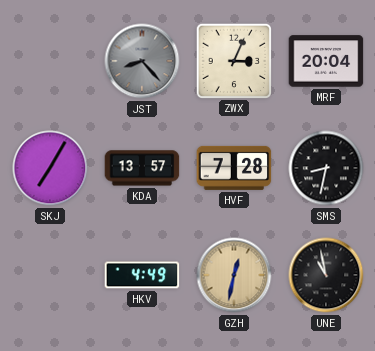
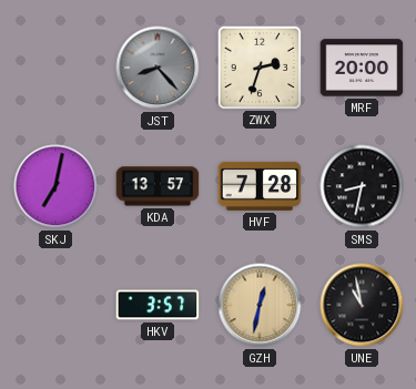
ZWX: 3:04 -> 2:33 (258, 66)
MRF: 20:04 -> 20:00 (362, 68)
SKJ: 7:05 -> 7:02 (55, 186)
HKV: 4:49 -> 3:57 (158, 305)
